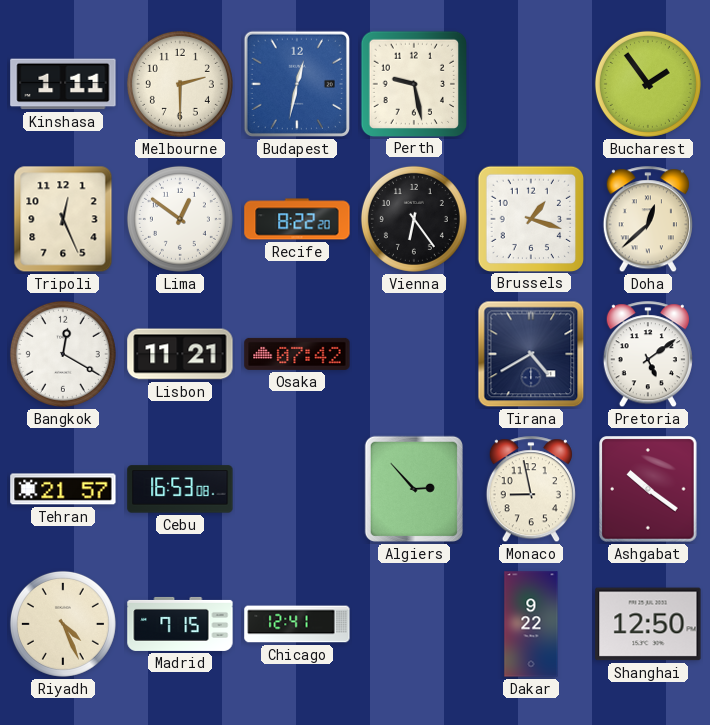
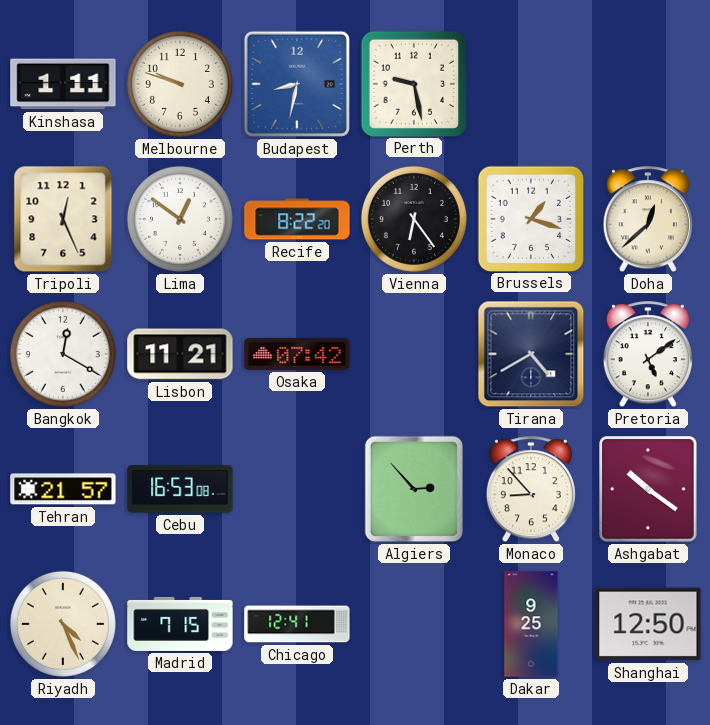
Melbourne: 2:30 -> 9:48 (180, 84)
Budapest: 12:32 -> 8:32 (297, 84)
Bucharest: 1:54 -> none (648, 84)
Monaco: 8:58 -> 8:53 (531, 490)
Dakar: 9:22 -> 9:25 (531, 624)
